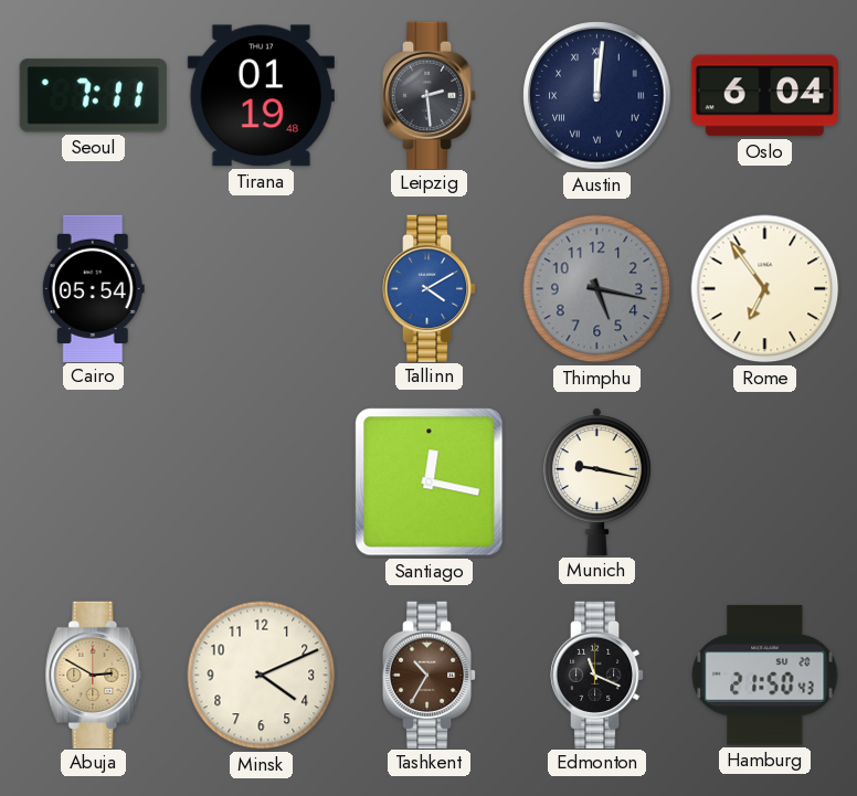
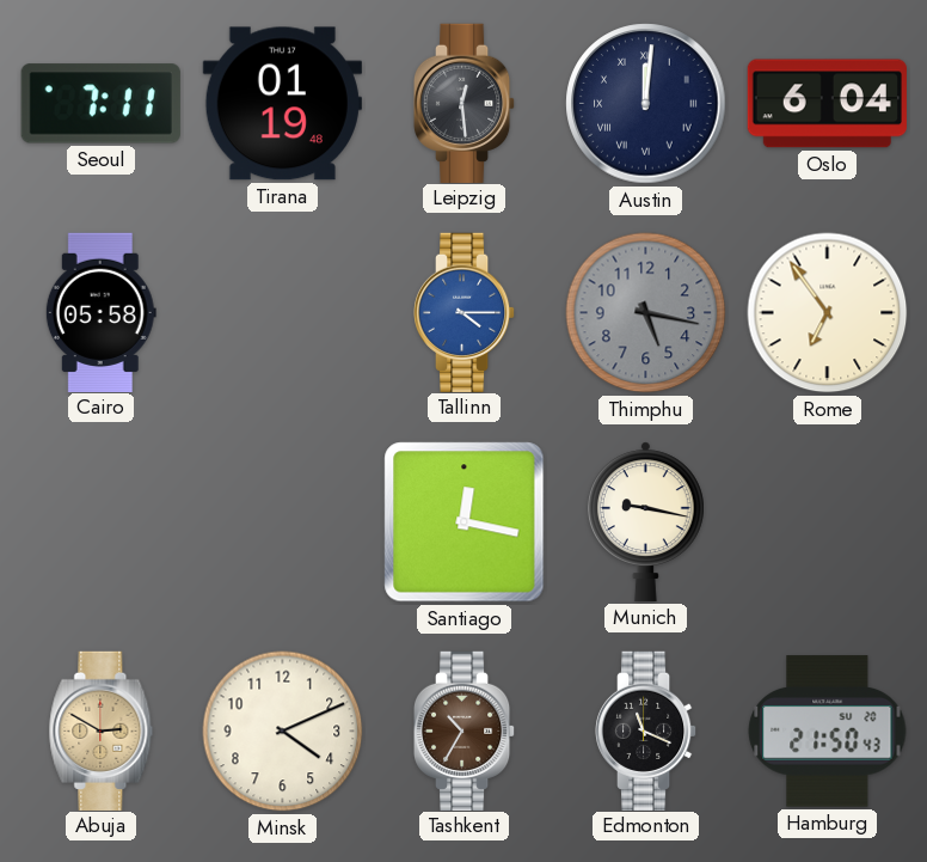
Leipzig: 2:29 -> 12:29 (465, 103)
Cairo: 05:54 -> 05:58 (100, 312)
Tallinn: 4:10 -> 4:15 (465, 312)
